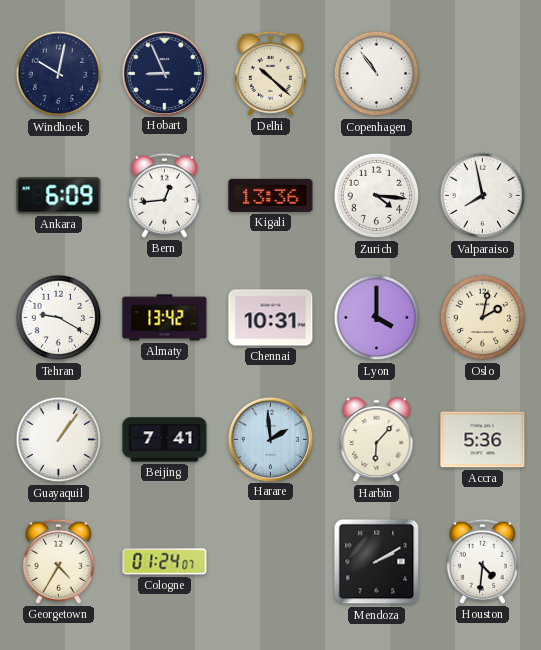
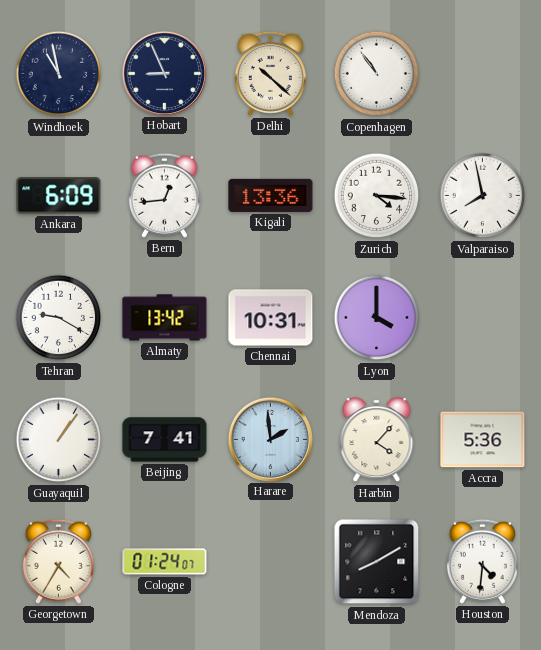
Windhoek: 10:02 -> 10:58 (59, 74)
Oslo: 2:02 -> none (483, 318)
Harbin: 6:07 -> 4:07 (377, 440)
Mendoza: 2:10 -> 8:10 (377, 562)
